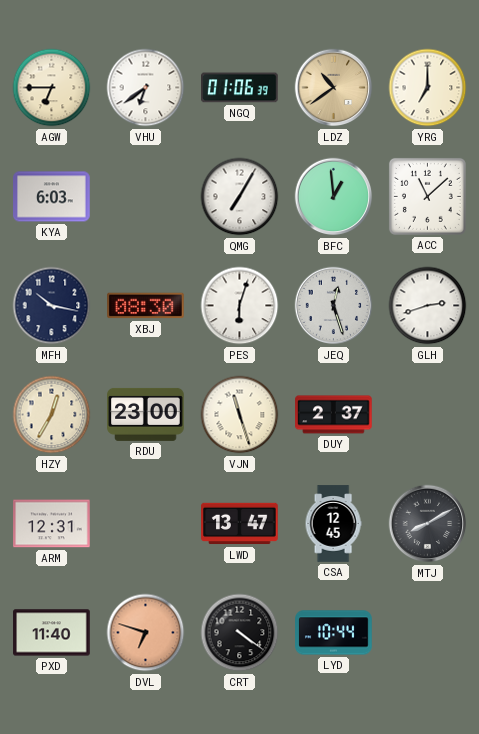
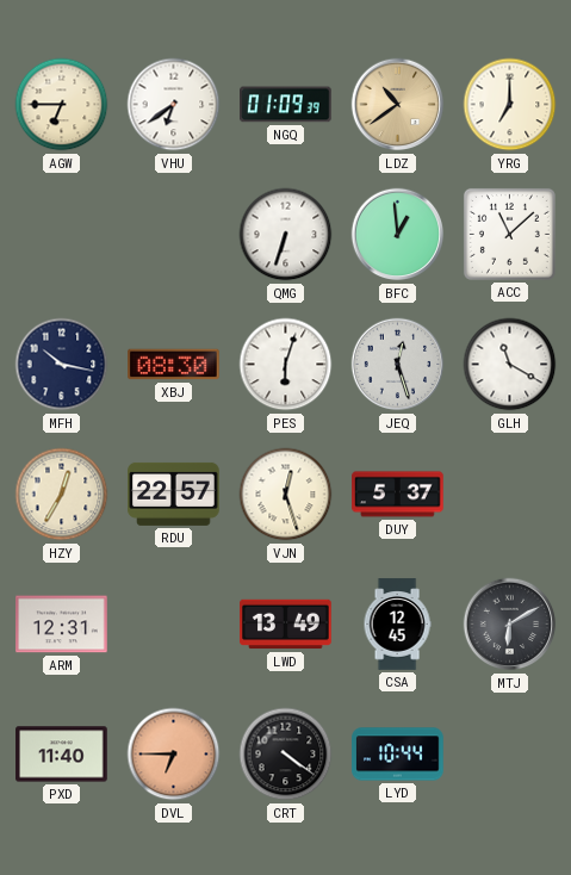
NGQ: 01:06 -> 01:09 (286, 105)
KYA: 6:03 -> none (52, 197)
QMG: 7:05 -> 6:33 (286, 235)
GLH: 2:42 -> 11:20 (510, 365)
RDU: 23:00 -> 22:57 (174, 494)
VJN: 11:27 -> 12:27 (286, 495)
DUY: 2:37 -> 5:37 (398, 495)
LWD: 13:47 -> 13:49 (286, 625)
MTJ: 8:10 -> 6:10 (510, 625)
DVL: 6:48 -> 6:45 (174, 755)
